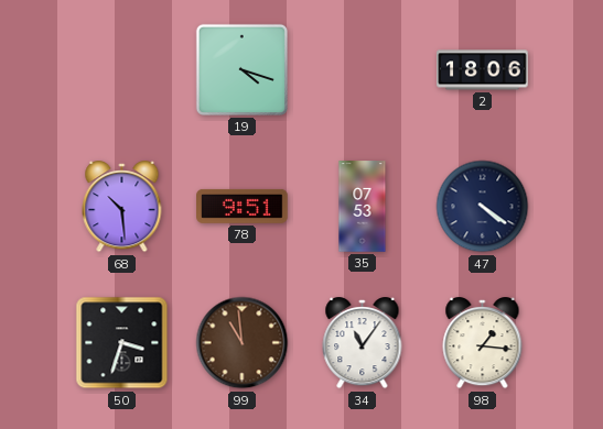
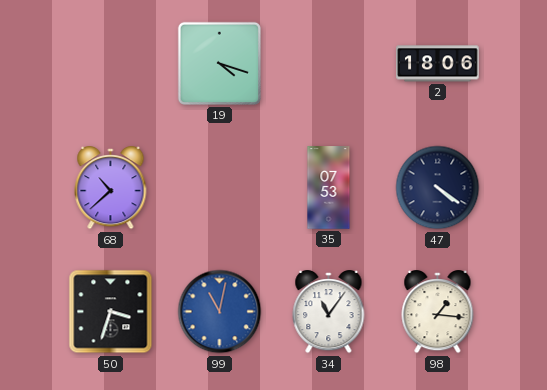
68: 10:29 -> 10:38 (111, 189)
78: 9:51 -> none (243, 206)
99: 10:59 -> 11:02 (220, 312)
99 dial: brown -> blue (220, 312)
